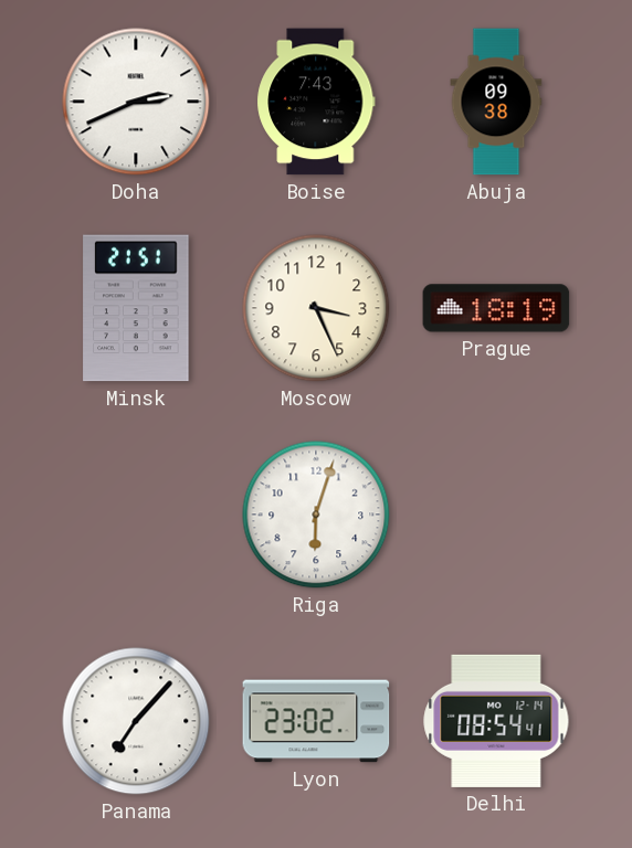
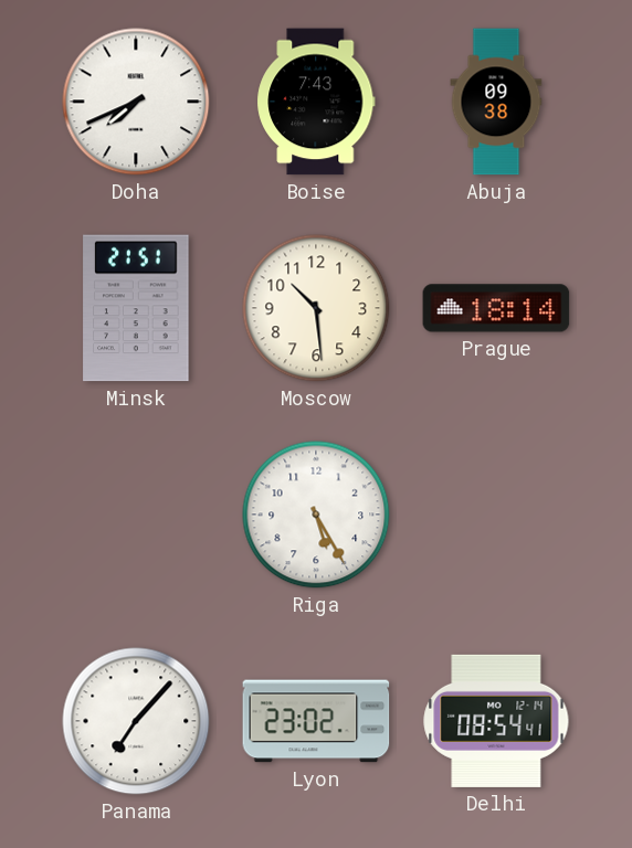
Doha: 2:41 -> 7:41 (136, 102)
Moscow: 3:26 -> 10:29 (316, 308)
Prague: 18:19 -> 18:14 (496, 308)
Riga: 6:03 -> 5:25 (316, 515)
